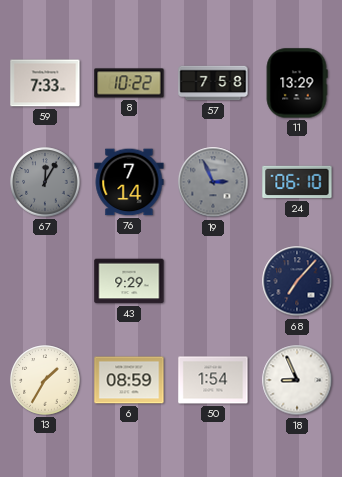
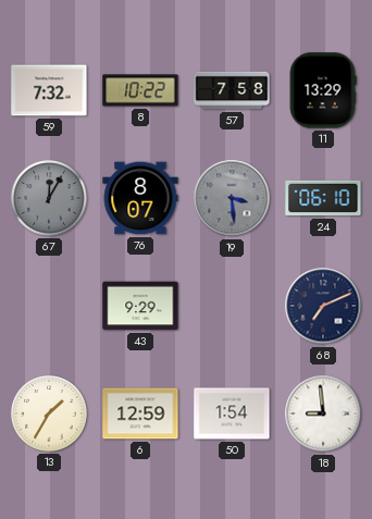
59: 7:33 -> 7:32 (49, 90)
76: 7:14 -> 8:07 (140, 198)
19: 2:56 -> 3:29 (232, 198)
68: 7:07 -> 7:11 (323, 306)
6: 08:59 -> 12:59 (140, 413)
18: 8:56 -> 8:59 (323, 413)
